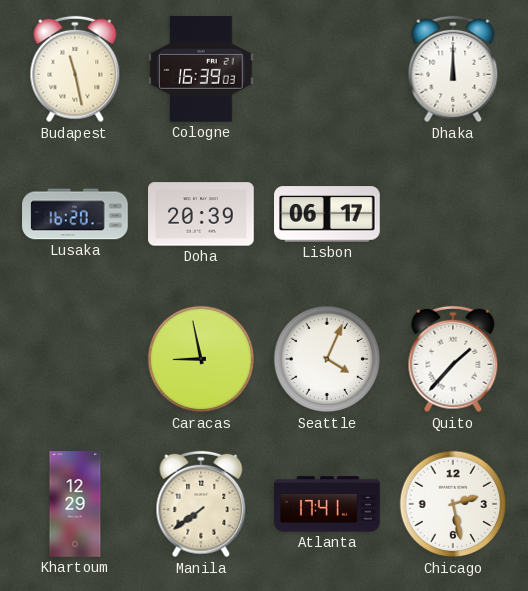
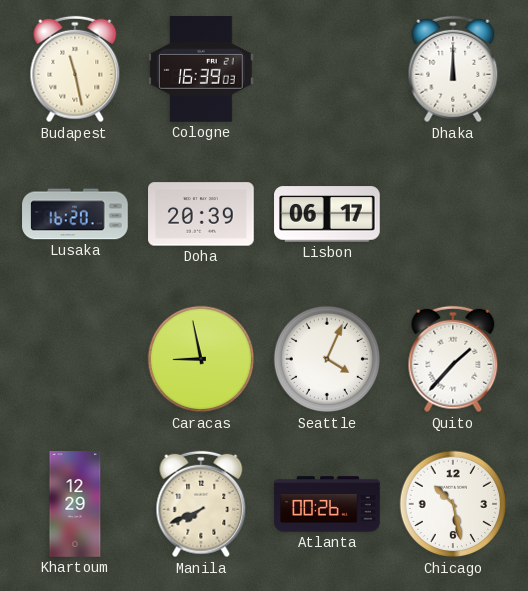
Manila: 7:39 -> 7:41 (201, 504)
Atlanta: 17:41 -> 00:26 (327, 504)
Chicago: 2:28 -> 10:28 (453, 504)
